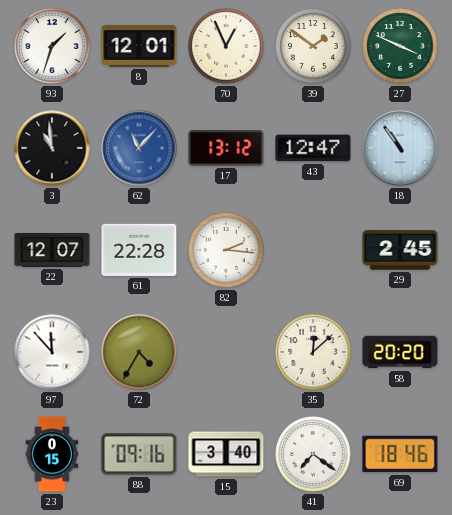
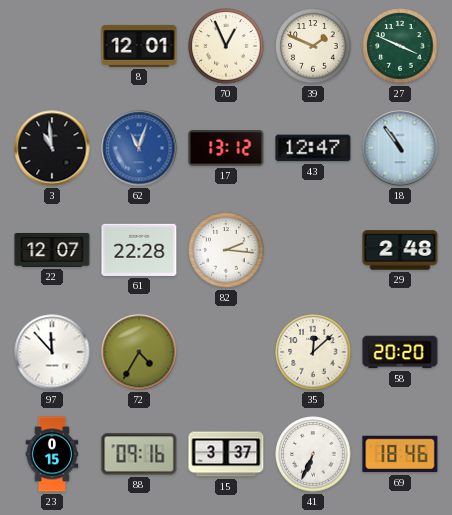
93: 1:33 -> none (52, 46)
39: 1:51 -> 1:49 (313, 46)
62: 11:07 -> 11:03 (139, 148)
29: 2:45 -> 2:48 (400, 250)
15: 3:40 -> 3:37 (226, 454)
41: 7:21 -> 6:34 (313, 454)
